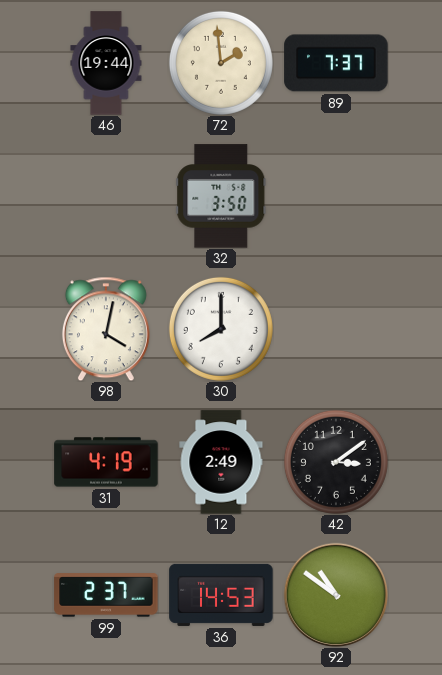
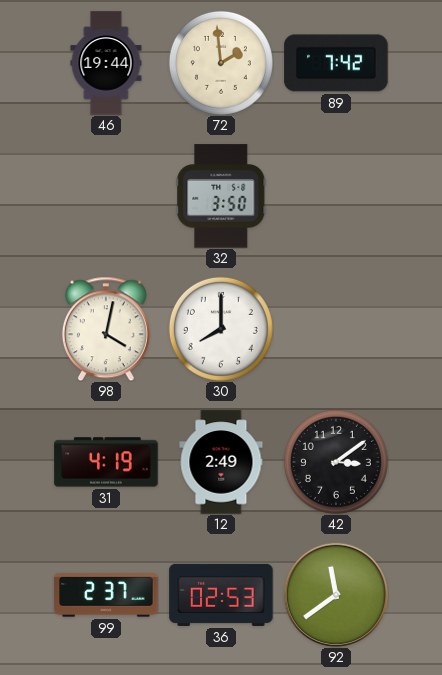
89: 7:37 -> 7:42 (336, 63)
36: 14:53 -> 02:53 (221, 595)
92: 10:51 -> 11:39 (336, 595)
